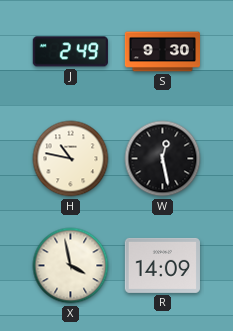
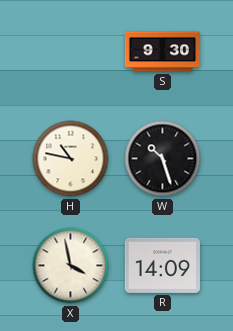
J: 2:49 -> none (70, 52)
W: 12:28 -> 10:27 (163, 159)
